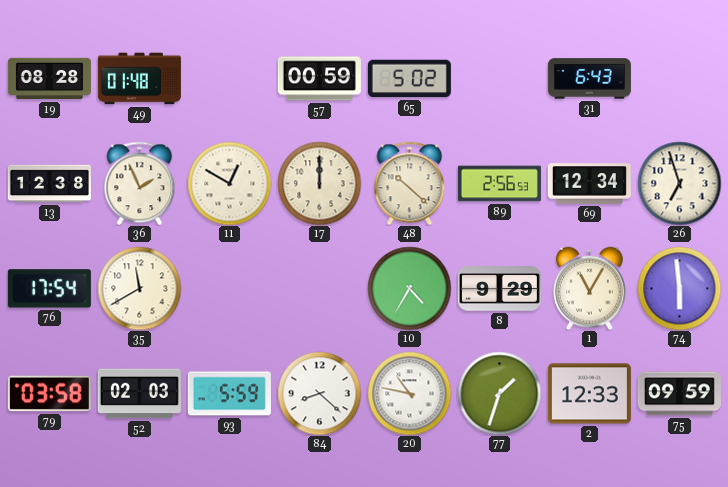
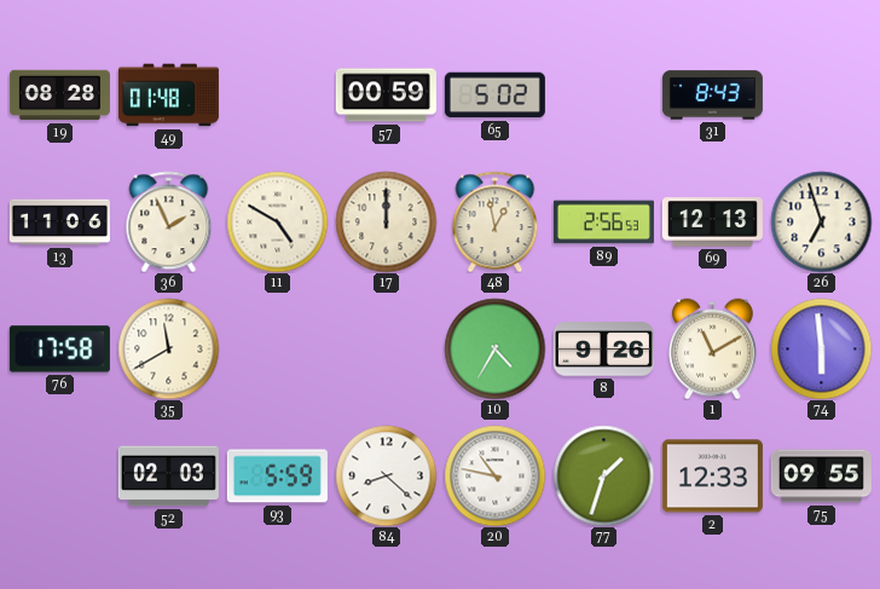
31: 6:43 -> 8:43 (712, 96)
13: 12:38 -> 11:06 (59, 223)
11: 12:50 -> 4:50 (277, 221)
48: 10:22 -> 12:58 (496, 221)
69: 12:34 -> 12:13 (712, 223)
76: 17:54 -> 17:58 (59, 350)
8: 9:29 -> 9:26 (603, 350)
1: 11:05 -> 11:10 (713, 348)
79: 03:58 -> none (49, 394)
75: 09:59 -> 09:55 (821, 477)
